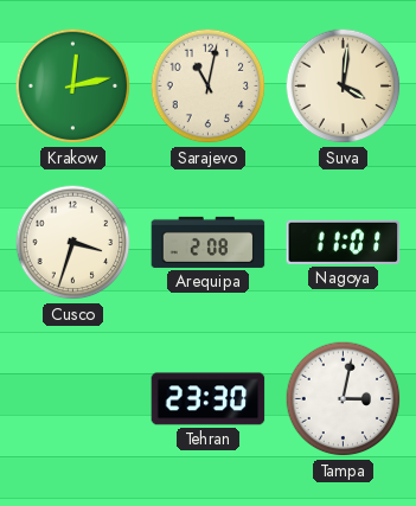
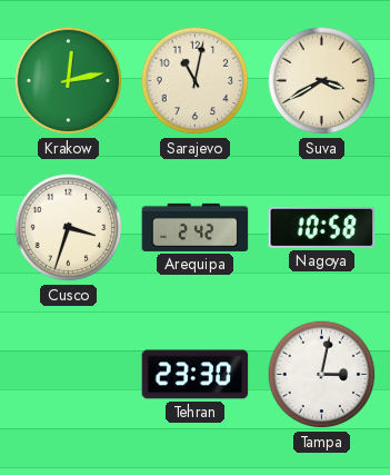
Suva: 4:01 -> 3:40 (322, 81)
Arequipa: 2:08 -> 2:42 (196, 227)
Nagoya: 11:01 -> 10:58 (322, 227)
